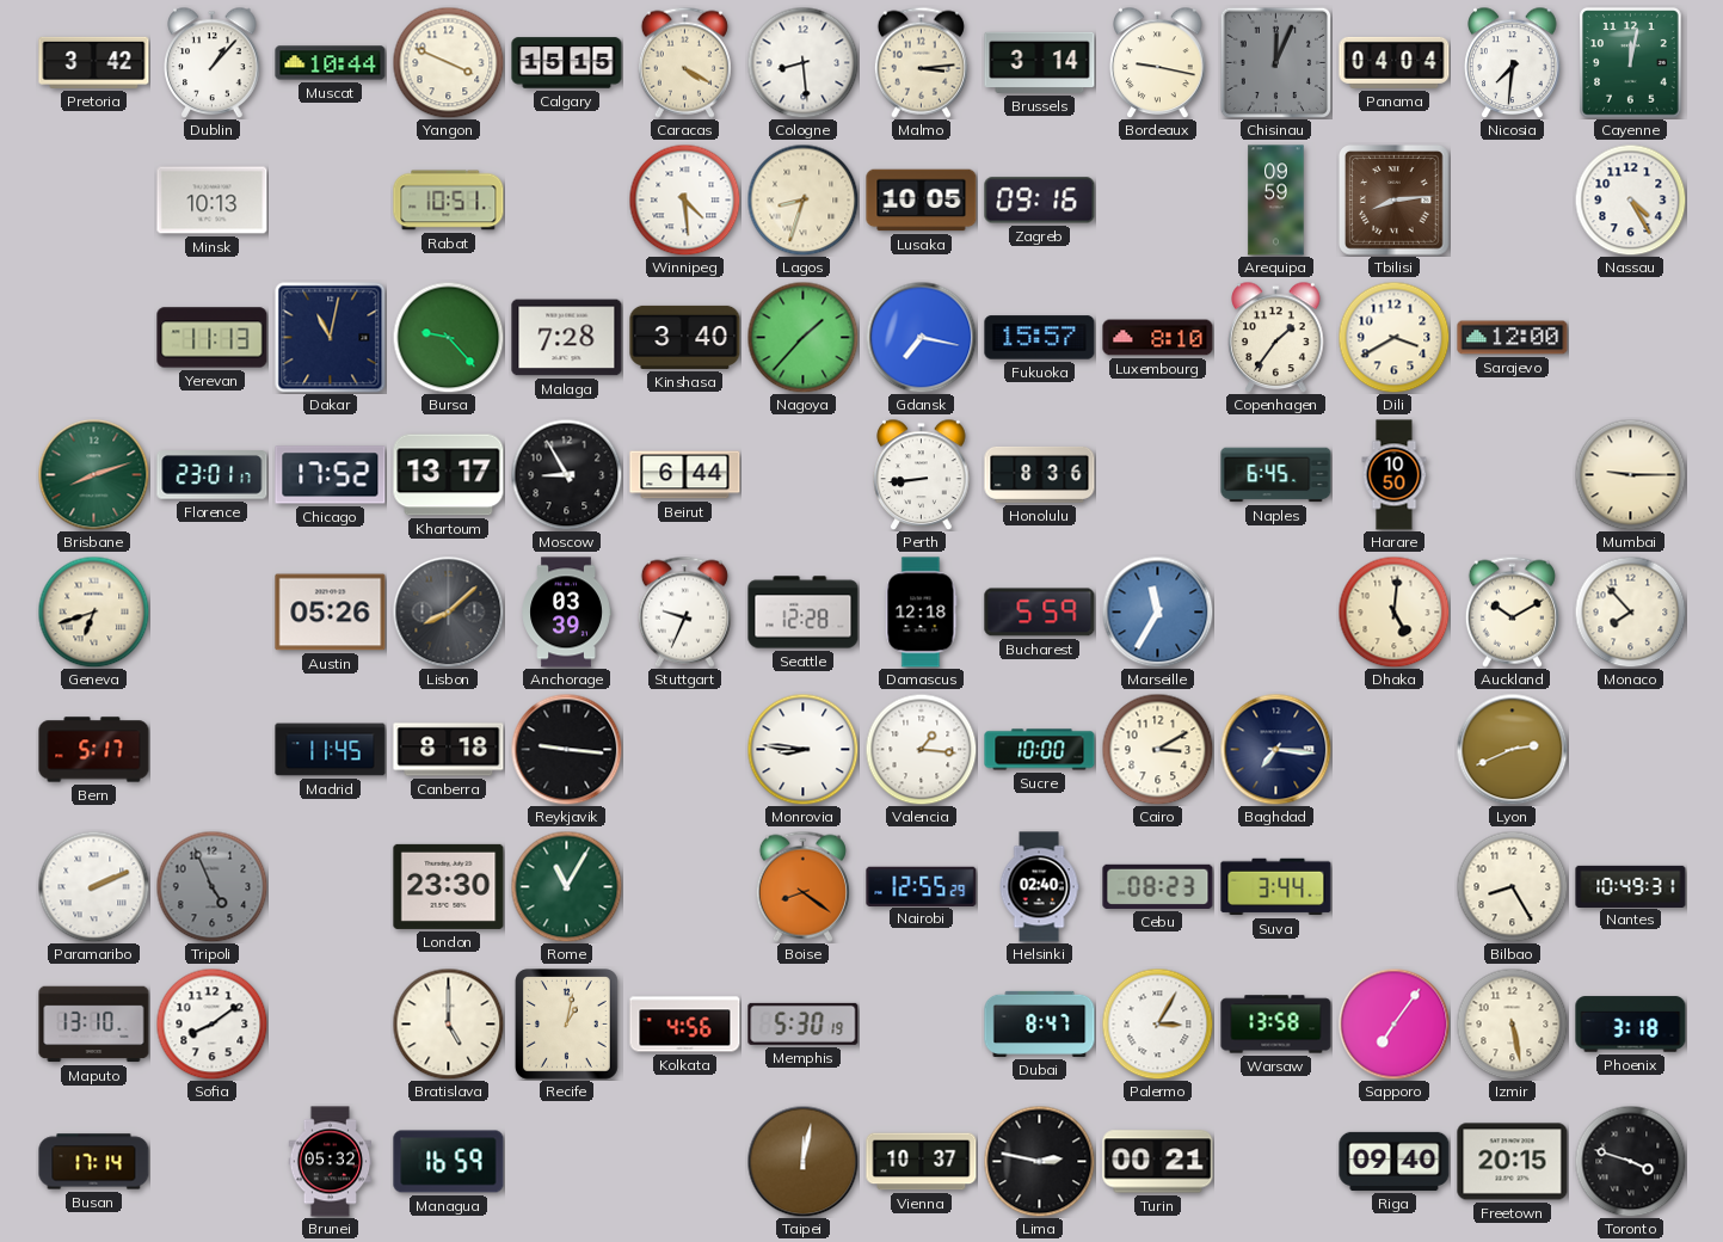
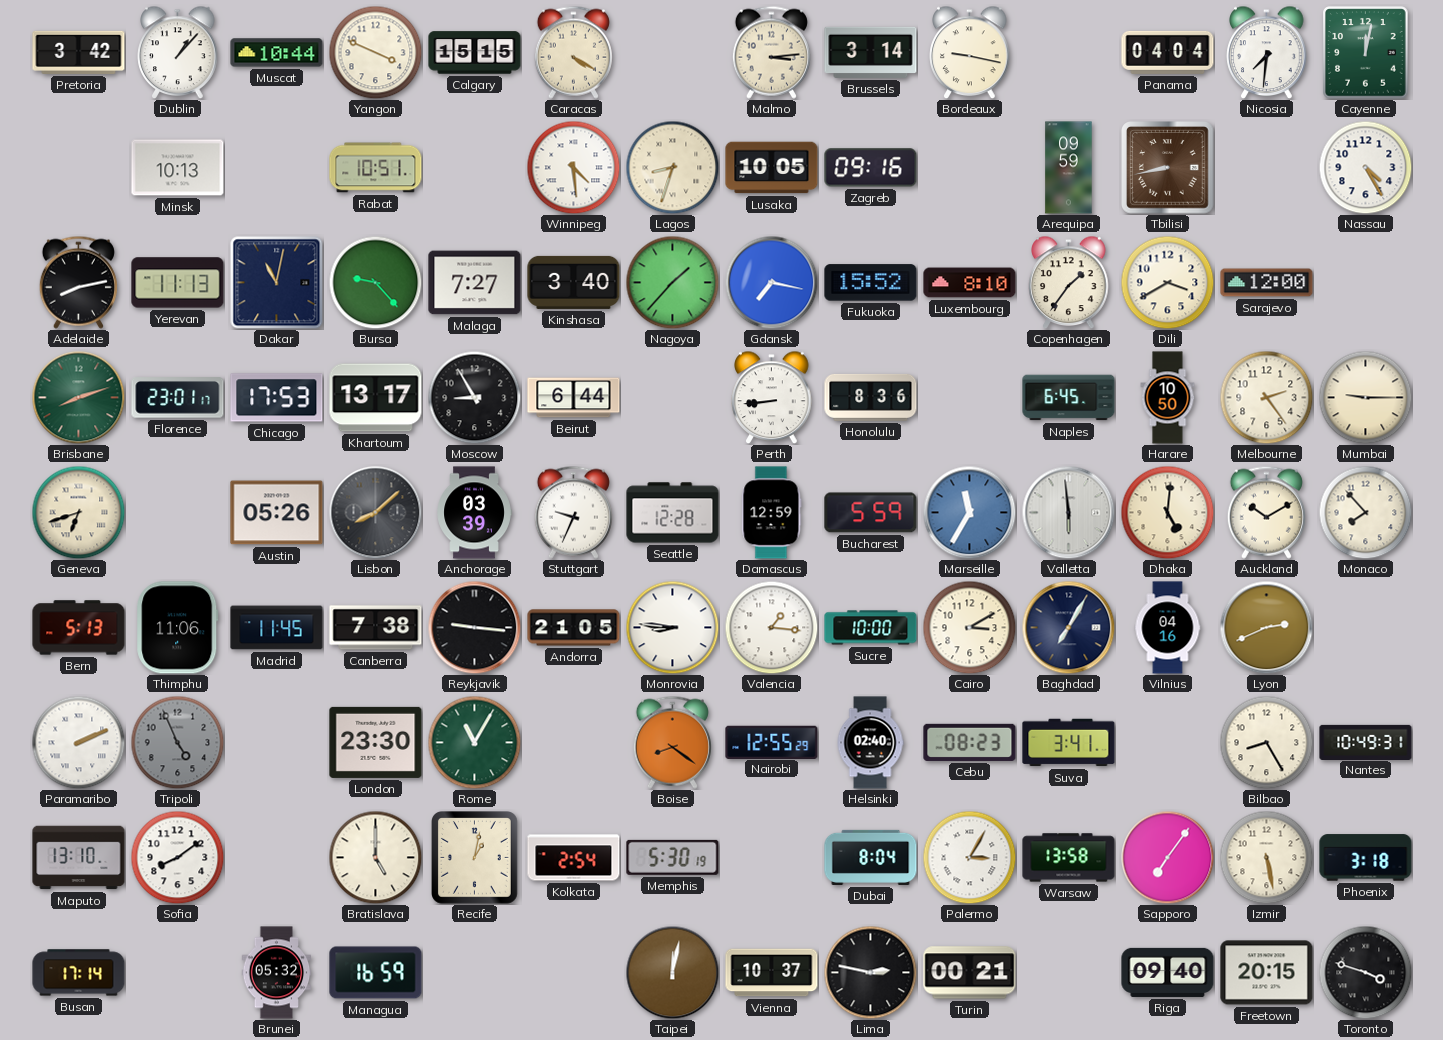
Cologne: 8:29 -> none (802, 62)
Chisinau: 12:04 -> none (1275, 62)
Tbilisi: 8:14 -> 8:43 (1168, 168)
Adelaide: none -> 8:13 (78, 282)
Malaga: 7:28 -> 7:27 (475, 283)
Fukuoka: 15:57 -> 15:52 (871, 283)
Chicago: 17:52 -> 17:53 (277, 398)
Melbourne: none -> 2:24 (1266, 397)
Damascus: 12:18 -> 12:59 (771, 513)
Valletta: none -> 5:59 (1068, 512)
Bern: 5:17 -> 5:13 (79, 628)
Thimphu: none -> 11:06 (178, 628)
Canberra: 8:18 -> 7:38 (376, 628)
Andorra: none -> 21:05 (574, 628)
Baghdad: 7:16 -> 7:05 (1068, 627)
Vilnius: none -> 04:16 (1168, 628)
Suva: 3:44 -> 3:41 (1069, 743)
Kolkata: 4:56 -> 2:54 (574, 858)
Dubai: 8:47 -> 8:04 (871, 857)
